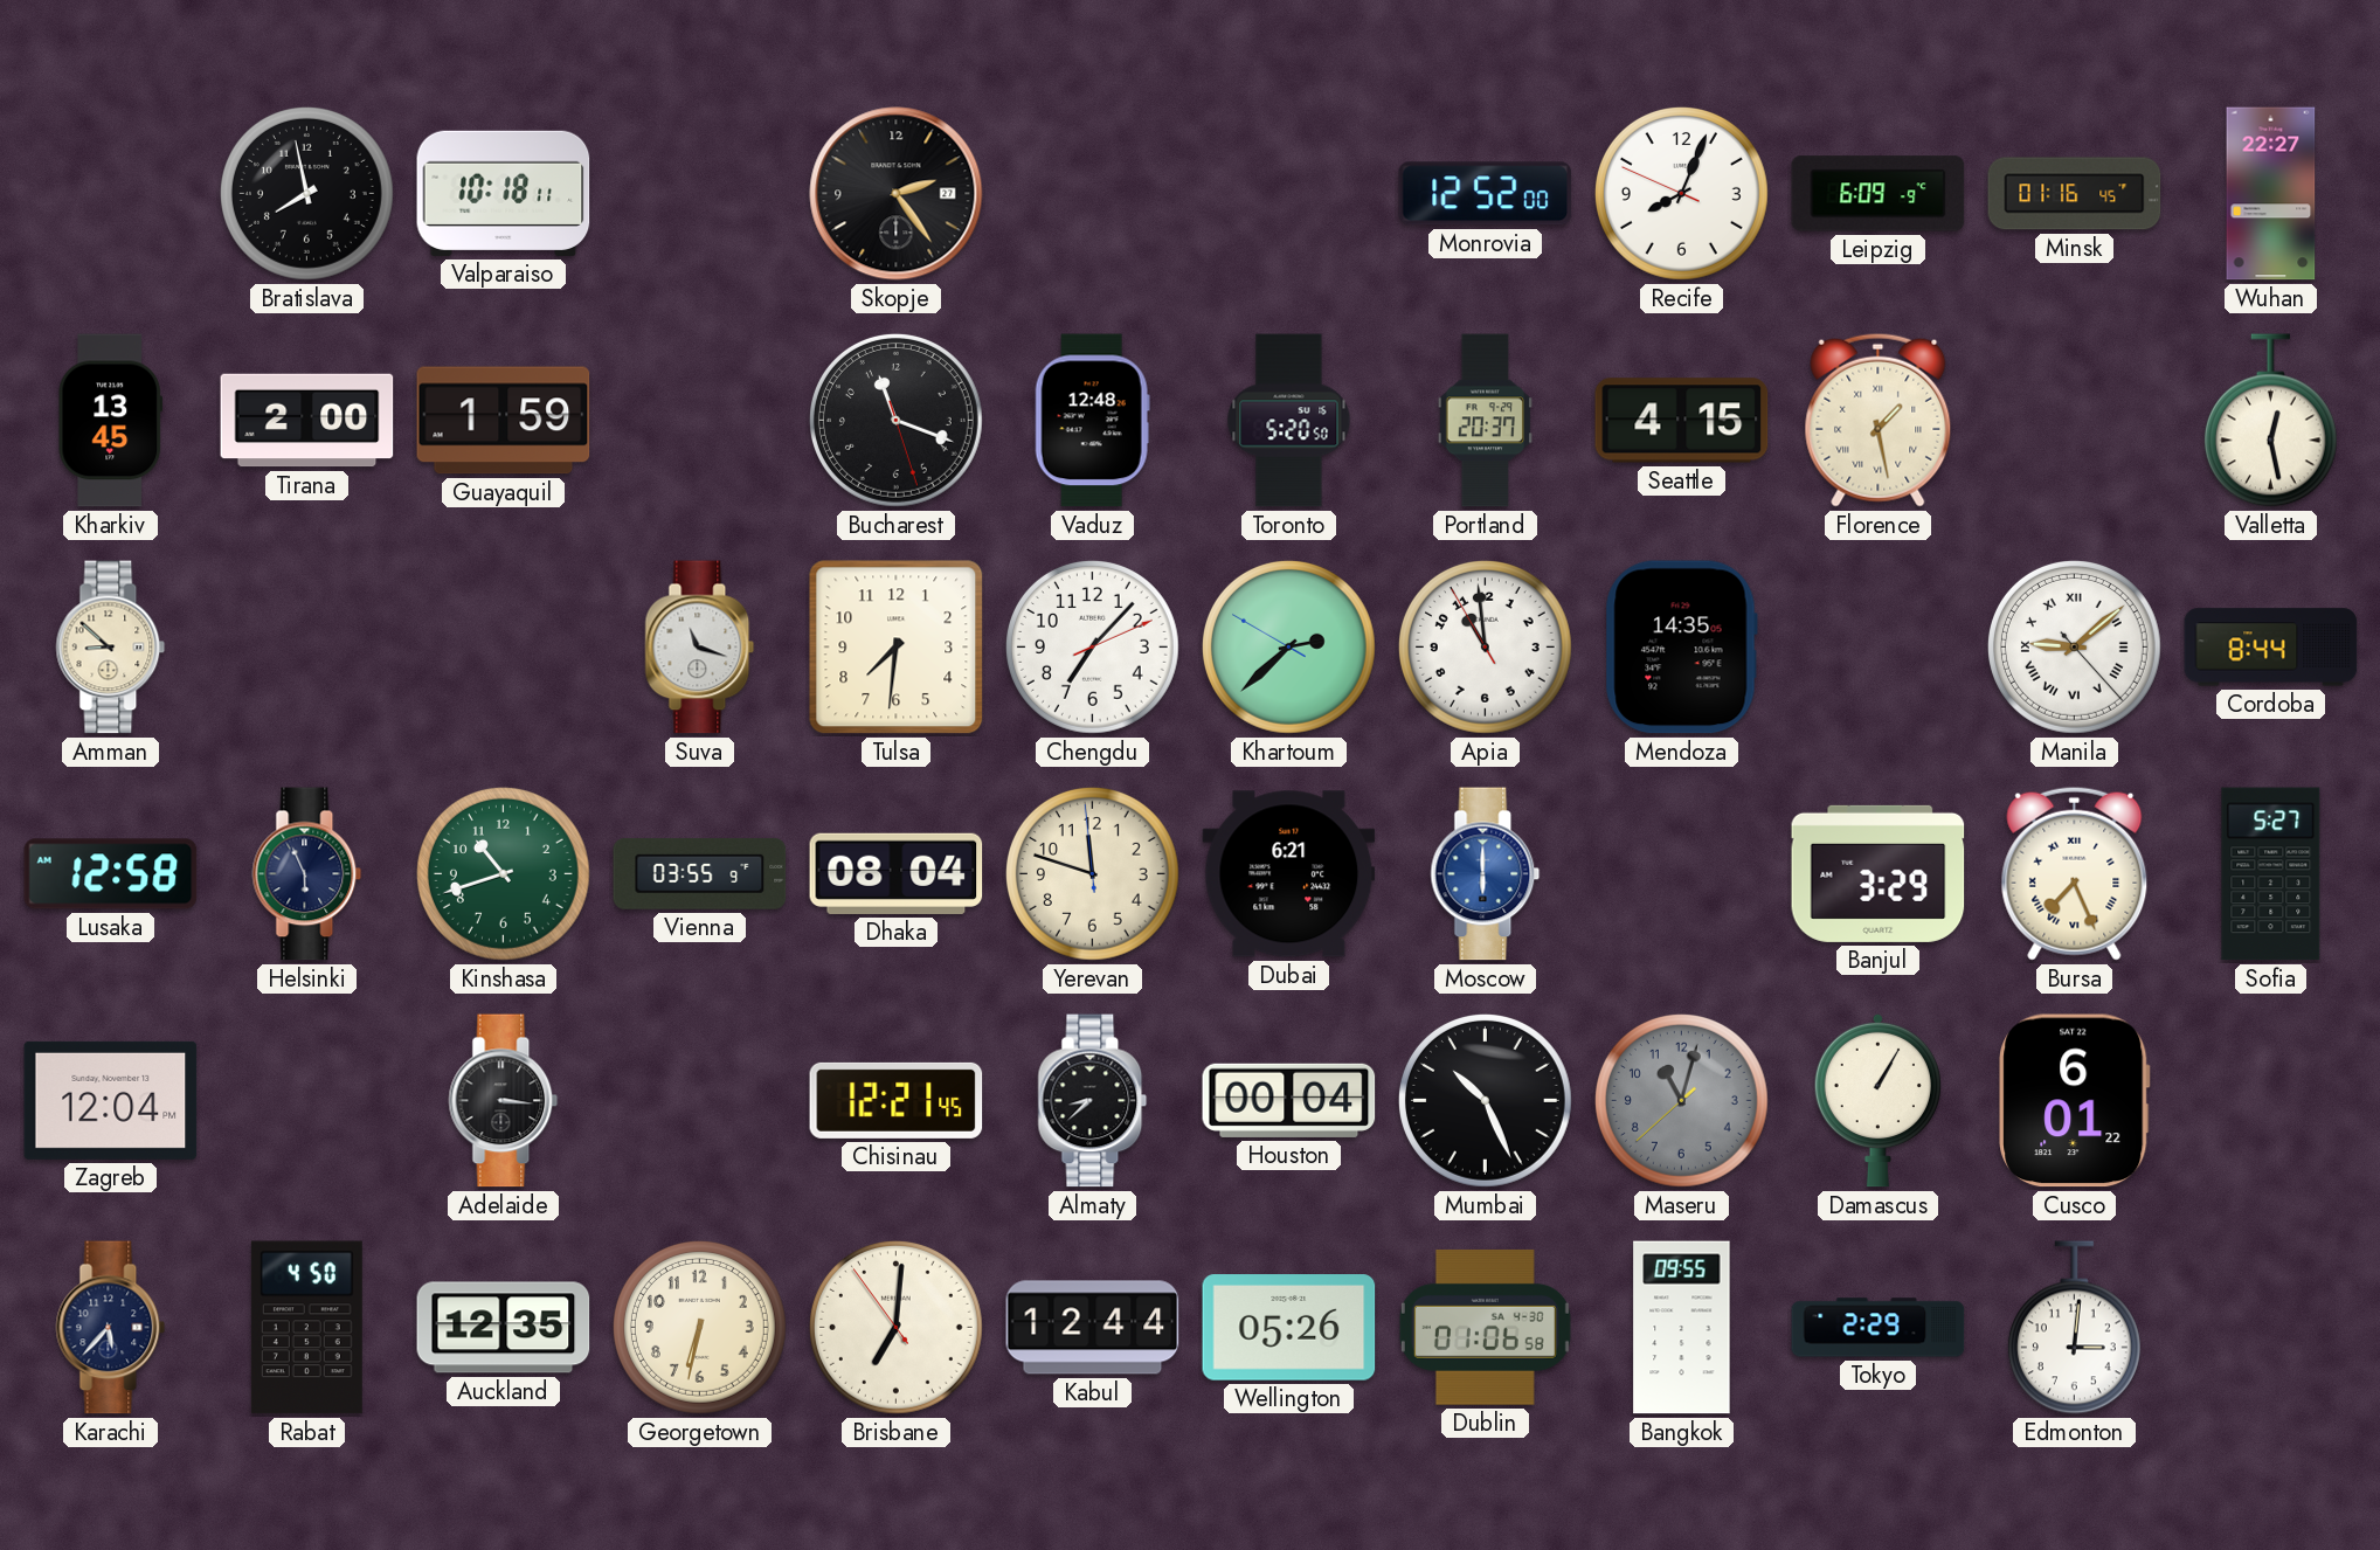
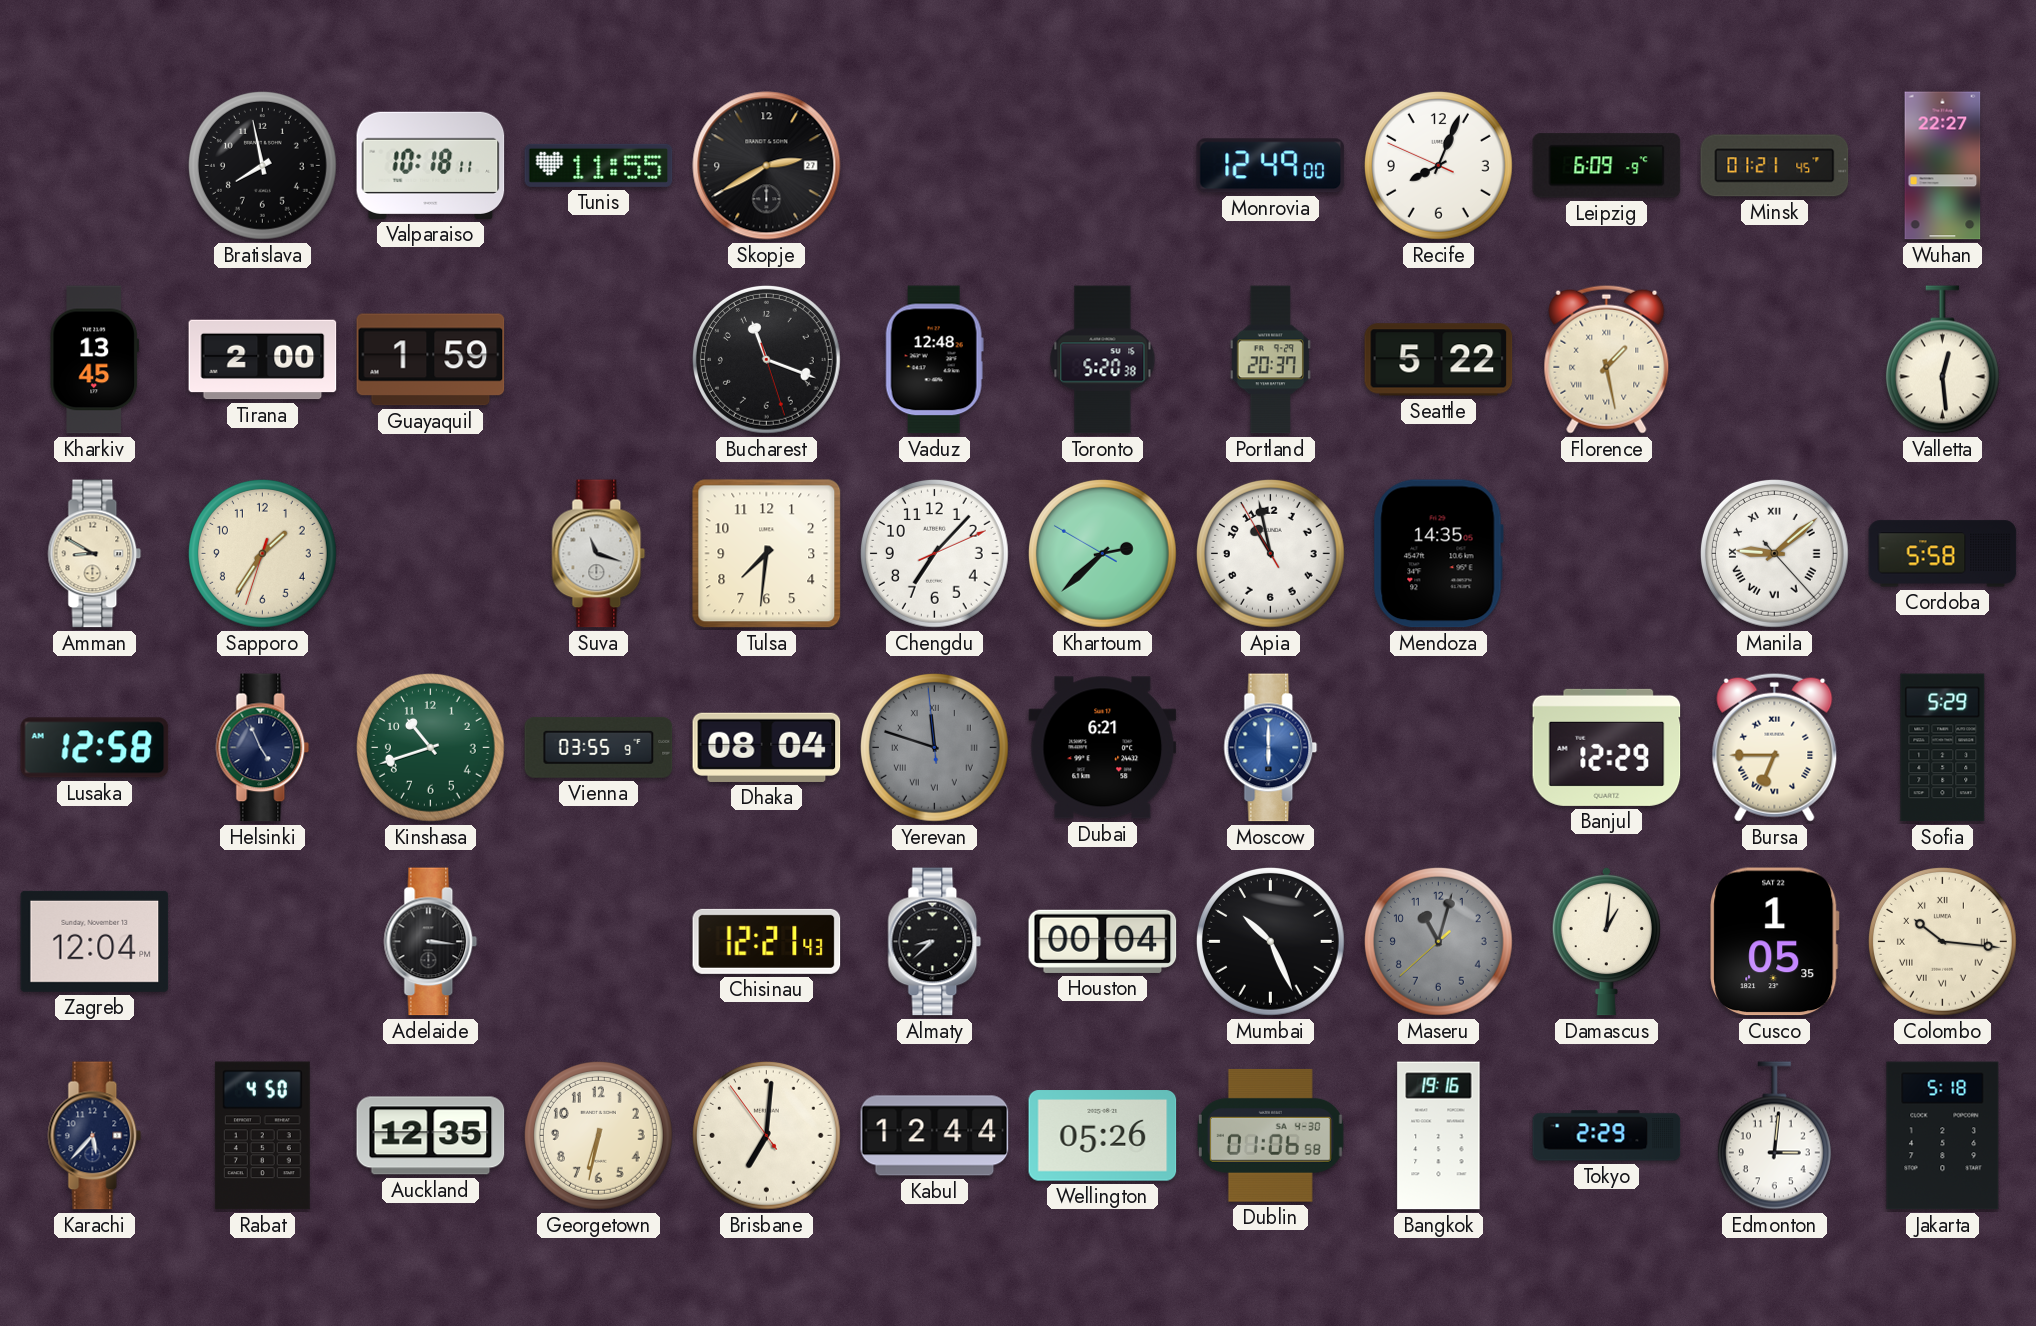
Tunis: none -> 11:55 (599, 165)
Skopje: 2:24 -> 2:40 (767, 166)
Monrovia: 12:52 -> 12:49 (1271, 166)
Minsk: 01:16 -> 01:21 (1775, 166)
Toronto: 5:20:50 -> 5:20:38 (1103, 360)
Seattle: 4:15 -> 5:22 (1439, 360)
Valletta: 12:28 -> 12:29 (1942, 360)
Amman: 8:52 -> 8:50 (95, 554)
Sapporo: none -> 1:35 (262, 553)
Apia: 10:58 -> 10:57 (1270, 553)
Cordoba: 8:44 -> 5:58 (1943, 554)
Helsinki: 5:56 -> 4:56 (263, 748)
Yerevan dial: cream -> grey (934, 747)
Yerevan numerals: Arabic -> Roman (934, 747)
Banjul: 3:29 -> 12:29 (1607, 747)
Bursa: 7:26 -> 6:45 (1775, 747)
Sofia: 5:27 -> 5:29 (1943, 748)
Chisinau: 12:21:45 -> 12:21:43 (767, 941)
Damascus: 1:05 -> 1:01 (1606, 941)
Cusco: 6:01 -> 1:05 (1775, 942)
Colombo: none -> 10:16 (1942, 941)
Bangkok: 09:55 -> 19:16 (1439, 1136)
Jakarta: none -> 5:18 (1943, 1136)
